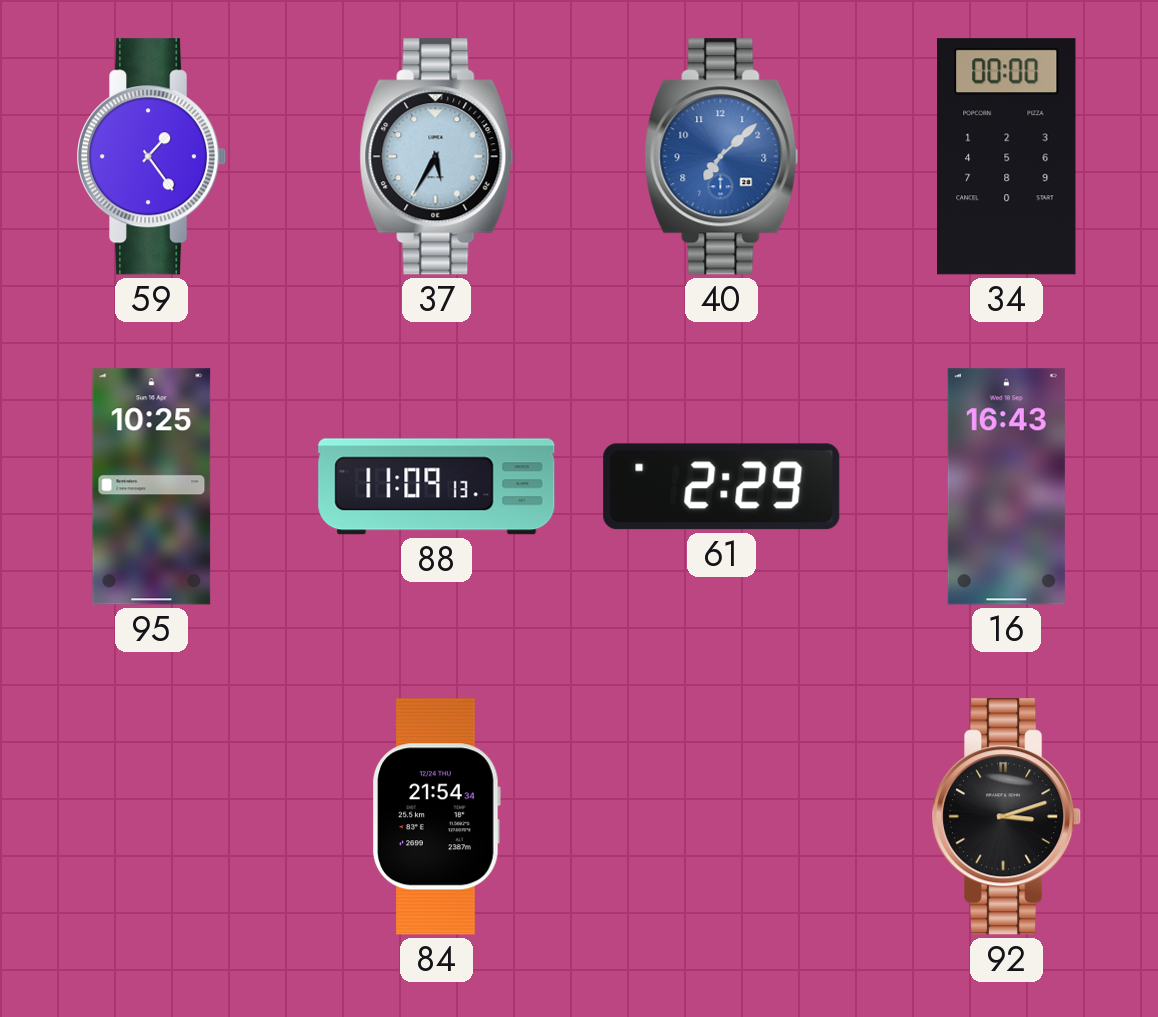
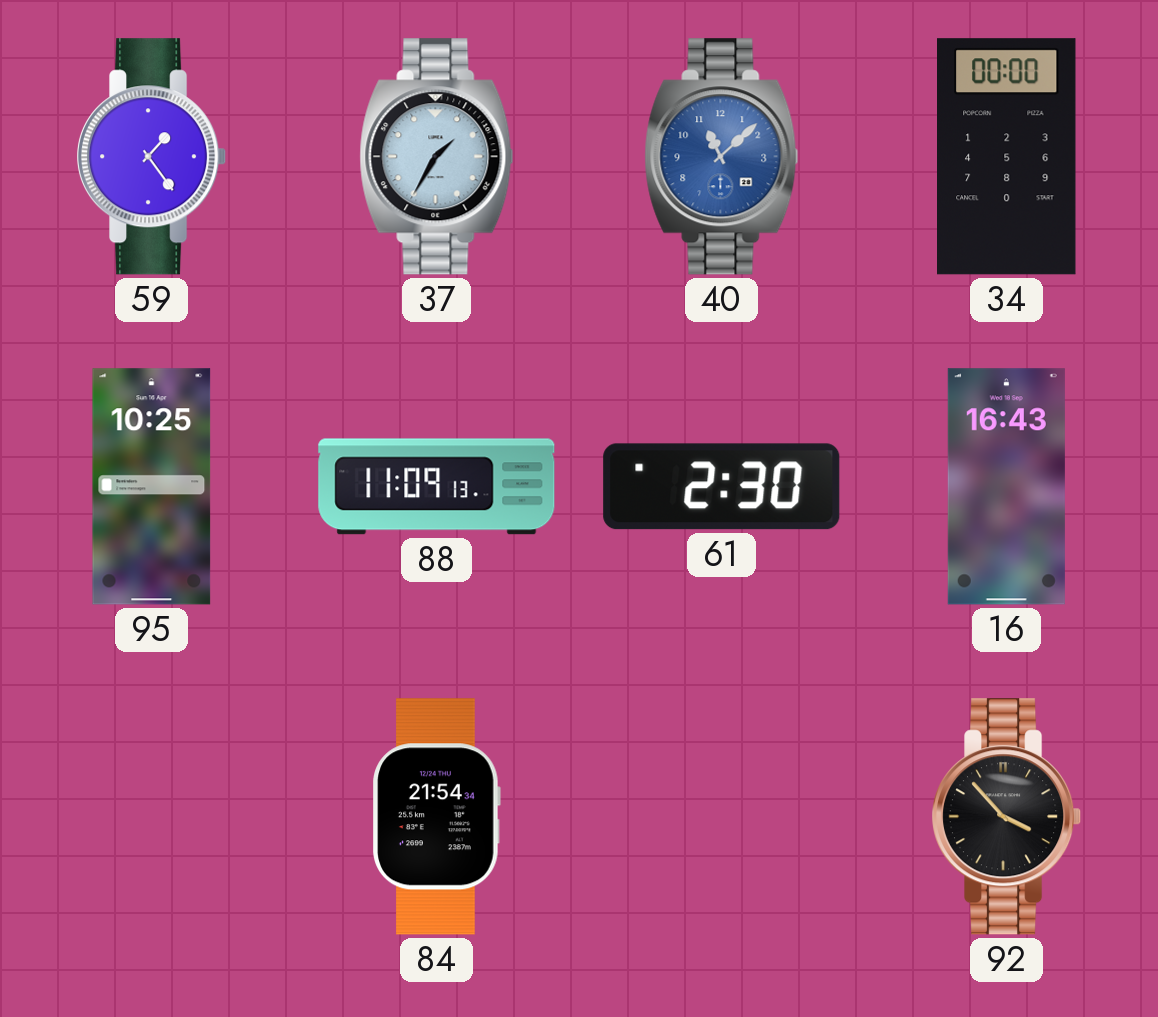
37: 5:35 -> 1:35 (437, 157)
40: 7:08 -> 11:08 (722, 157)
61: 2:29 -> 2:30 (722, 487)
92: 3:12 -> 3:53 (1008, 817)
